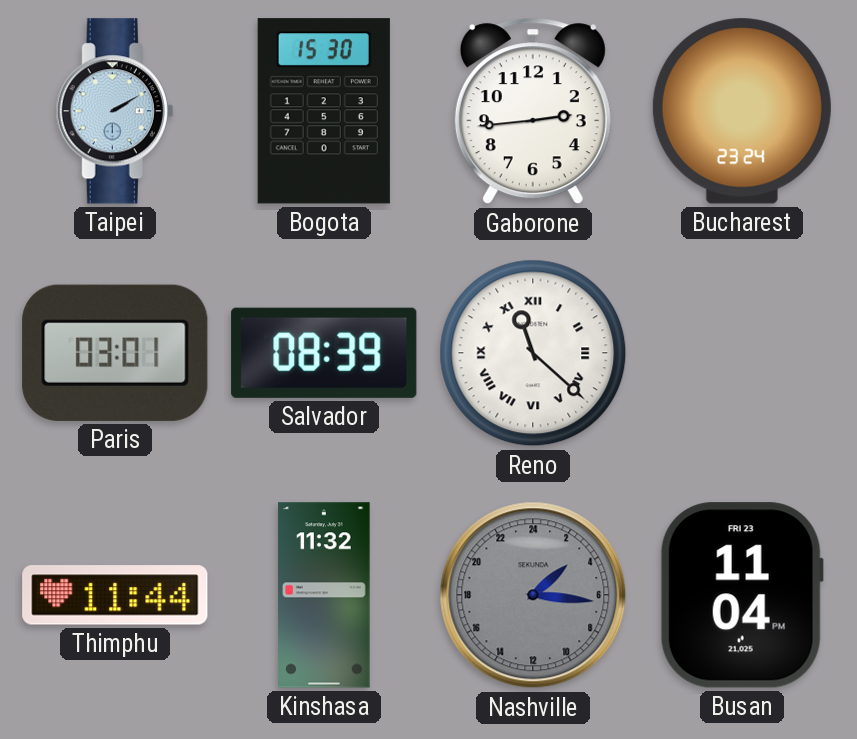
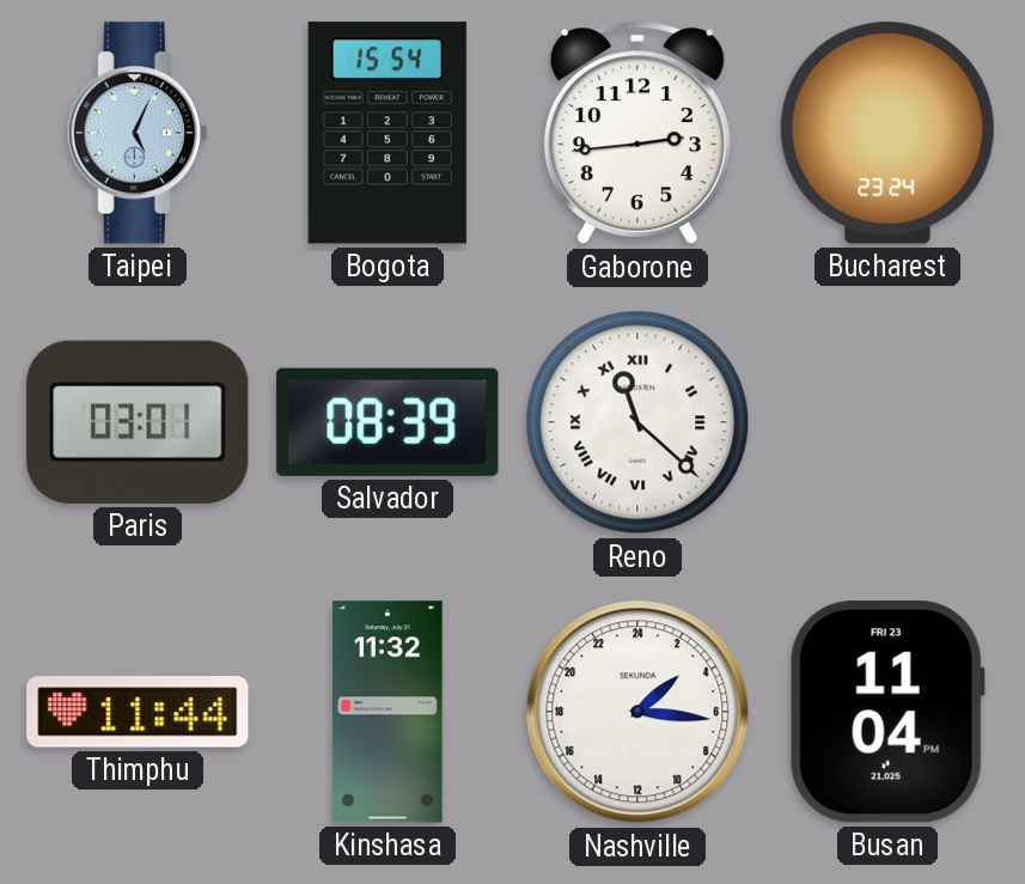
Taipei: 2:10 -> 5:04 (138, 133)
Bogota: 15:30 -> 15:54 (388, 133)
Nashville dial: grey -> white (637, 712)
